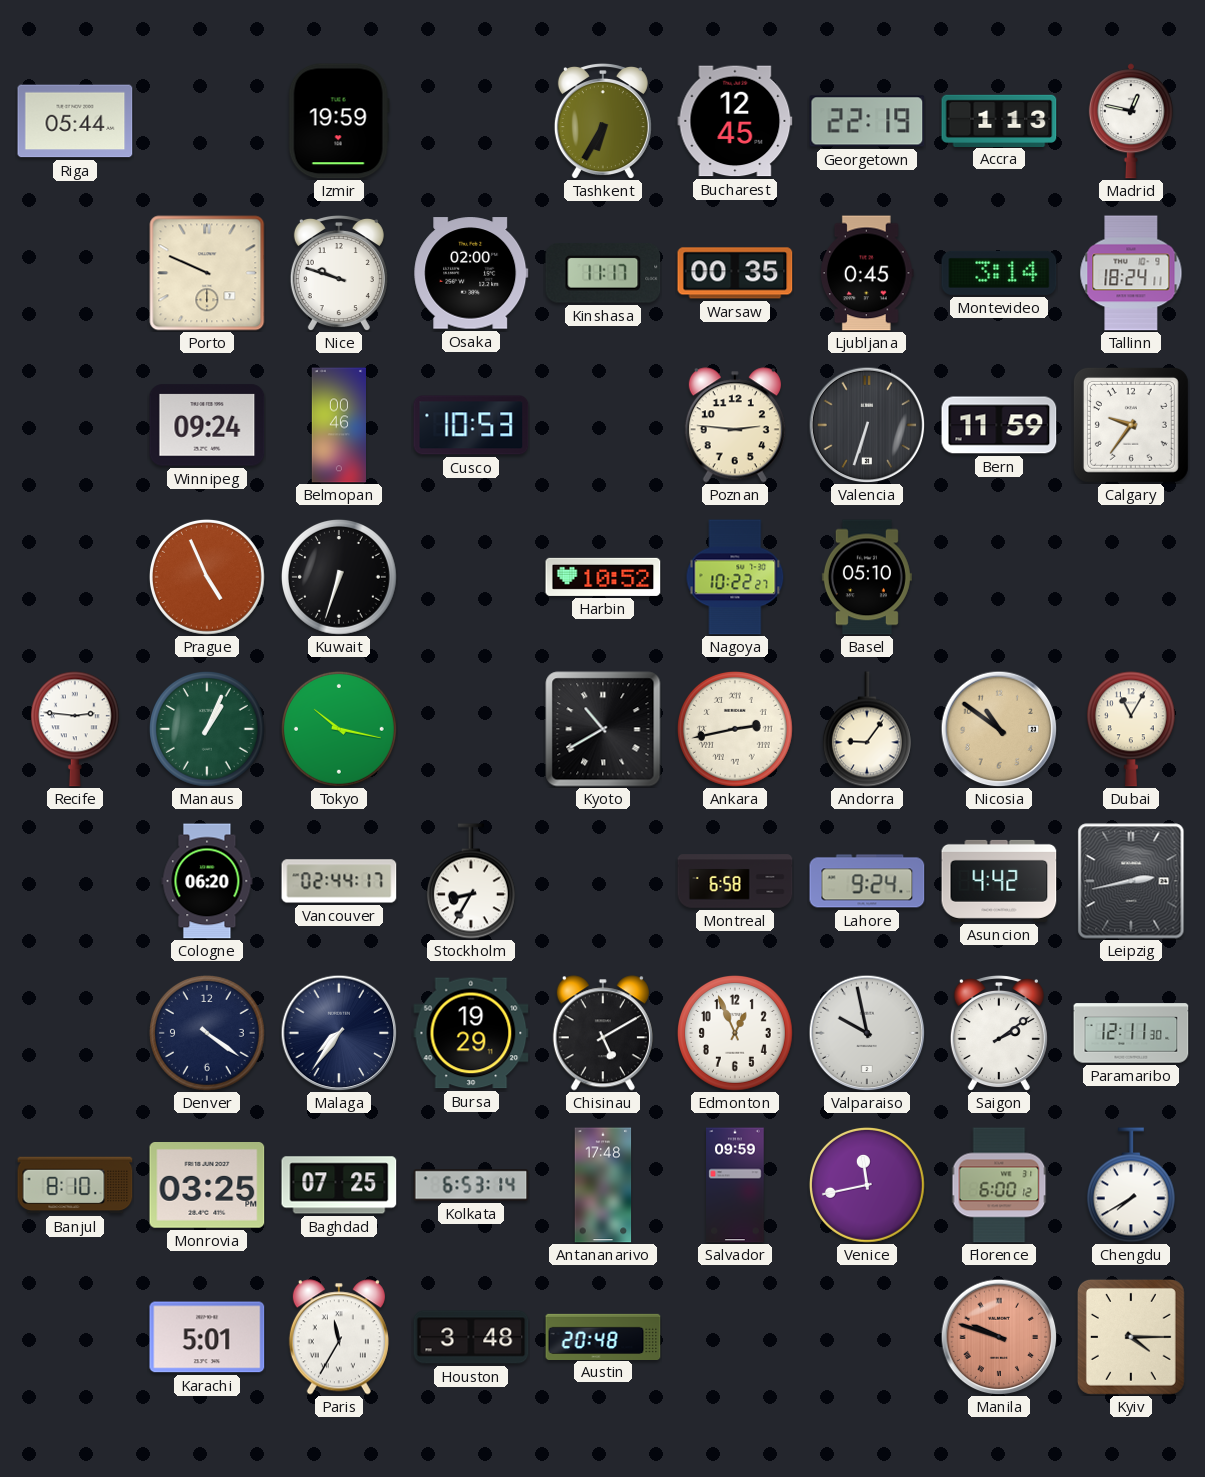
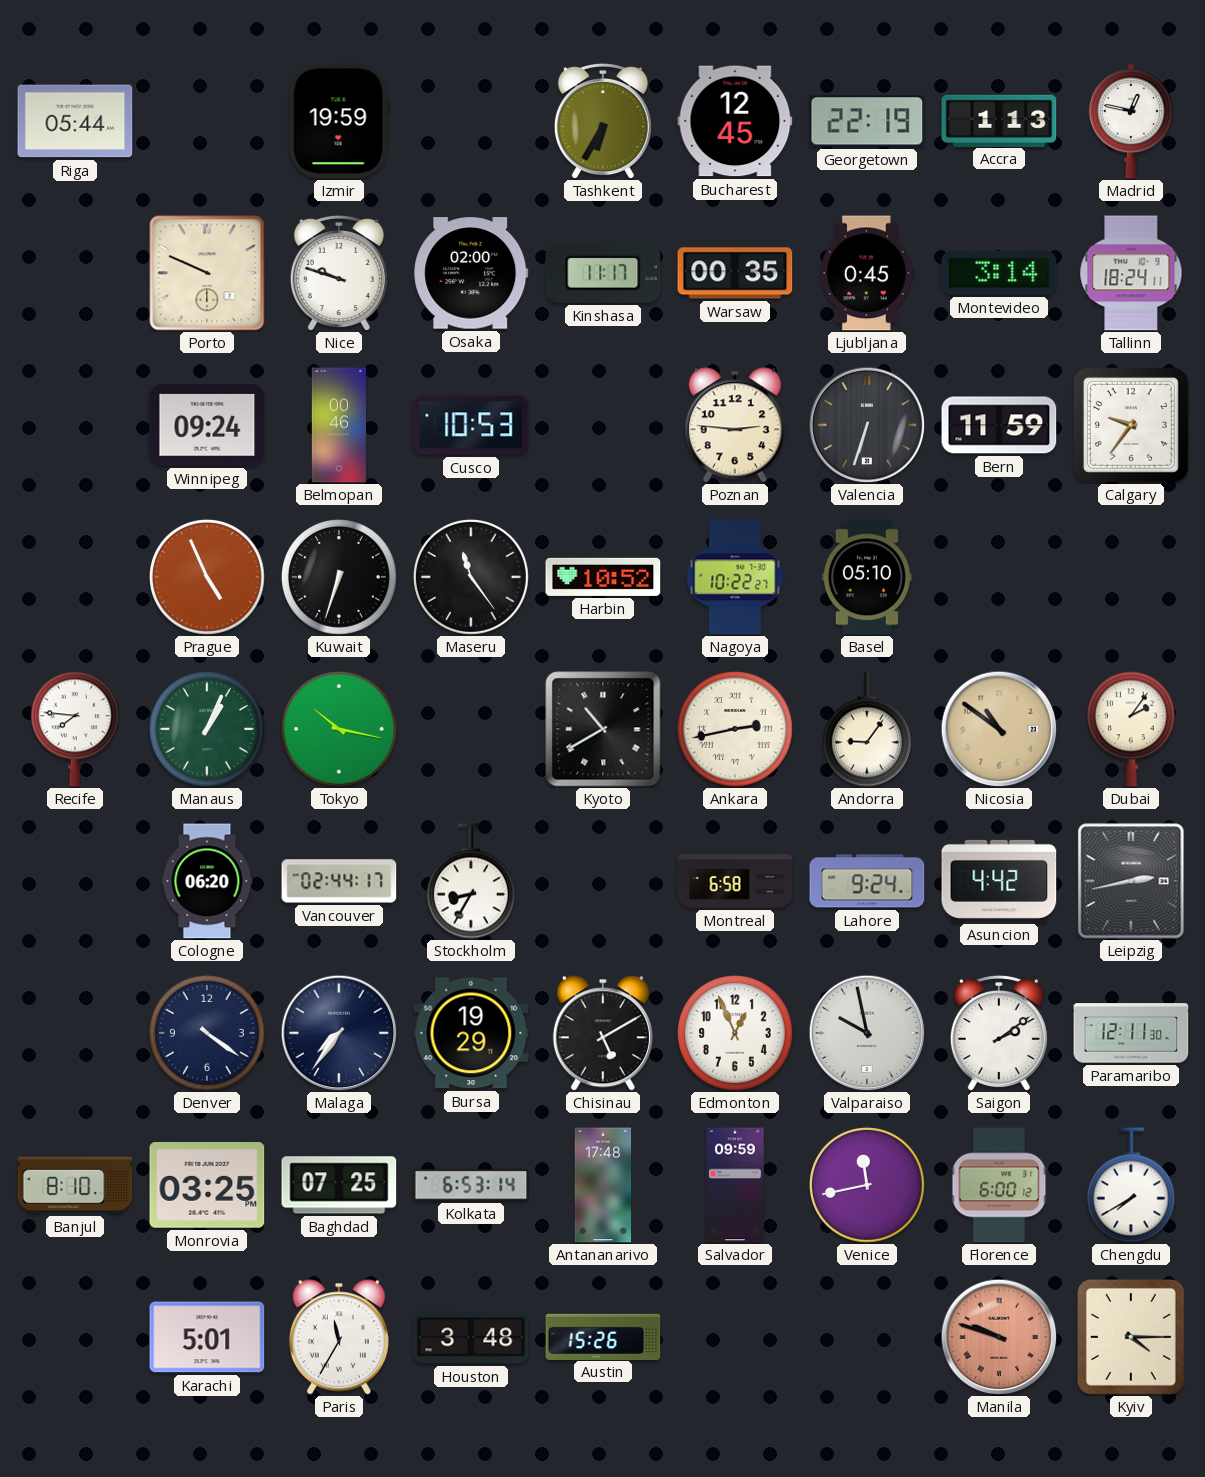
Maseru: none -> 11:24 (471, 577)
Recife: 2:46 -> 7:46 (75, 729)
Dubai: 11:05 -> 2:06 (1131, 729)
Austin: 20:48 -> 15:26 (603, 1336)
